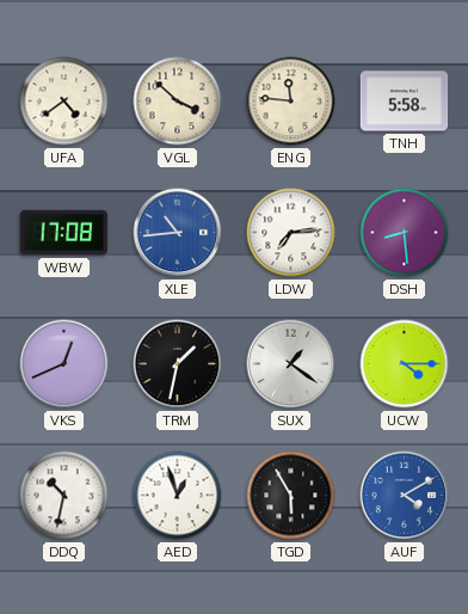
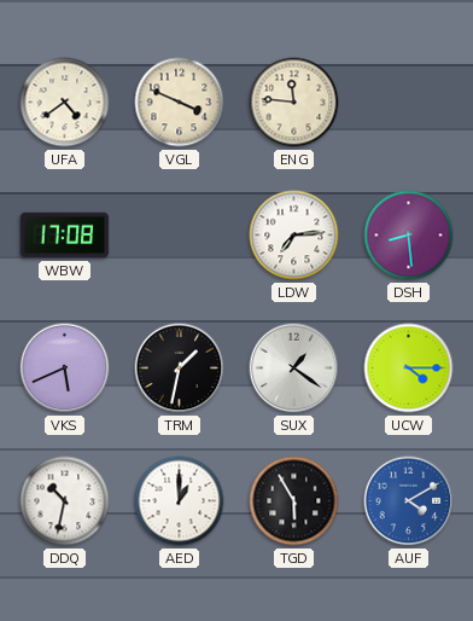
VGL: 3:52 -> 3:49 (180, 103)
TNH: 5:58 -> none (405, 102)
XLE: 10:44 -> none (178, 233)
VKS: 12:41 -> 5:41 (65, 368)
AED: 12:57 -> 1:00 (180, 501)
